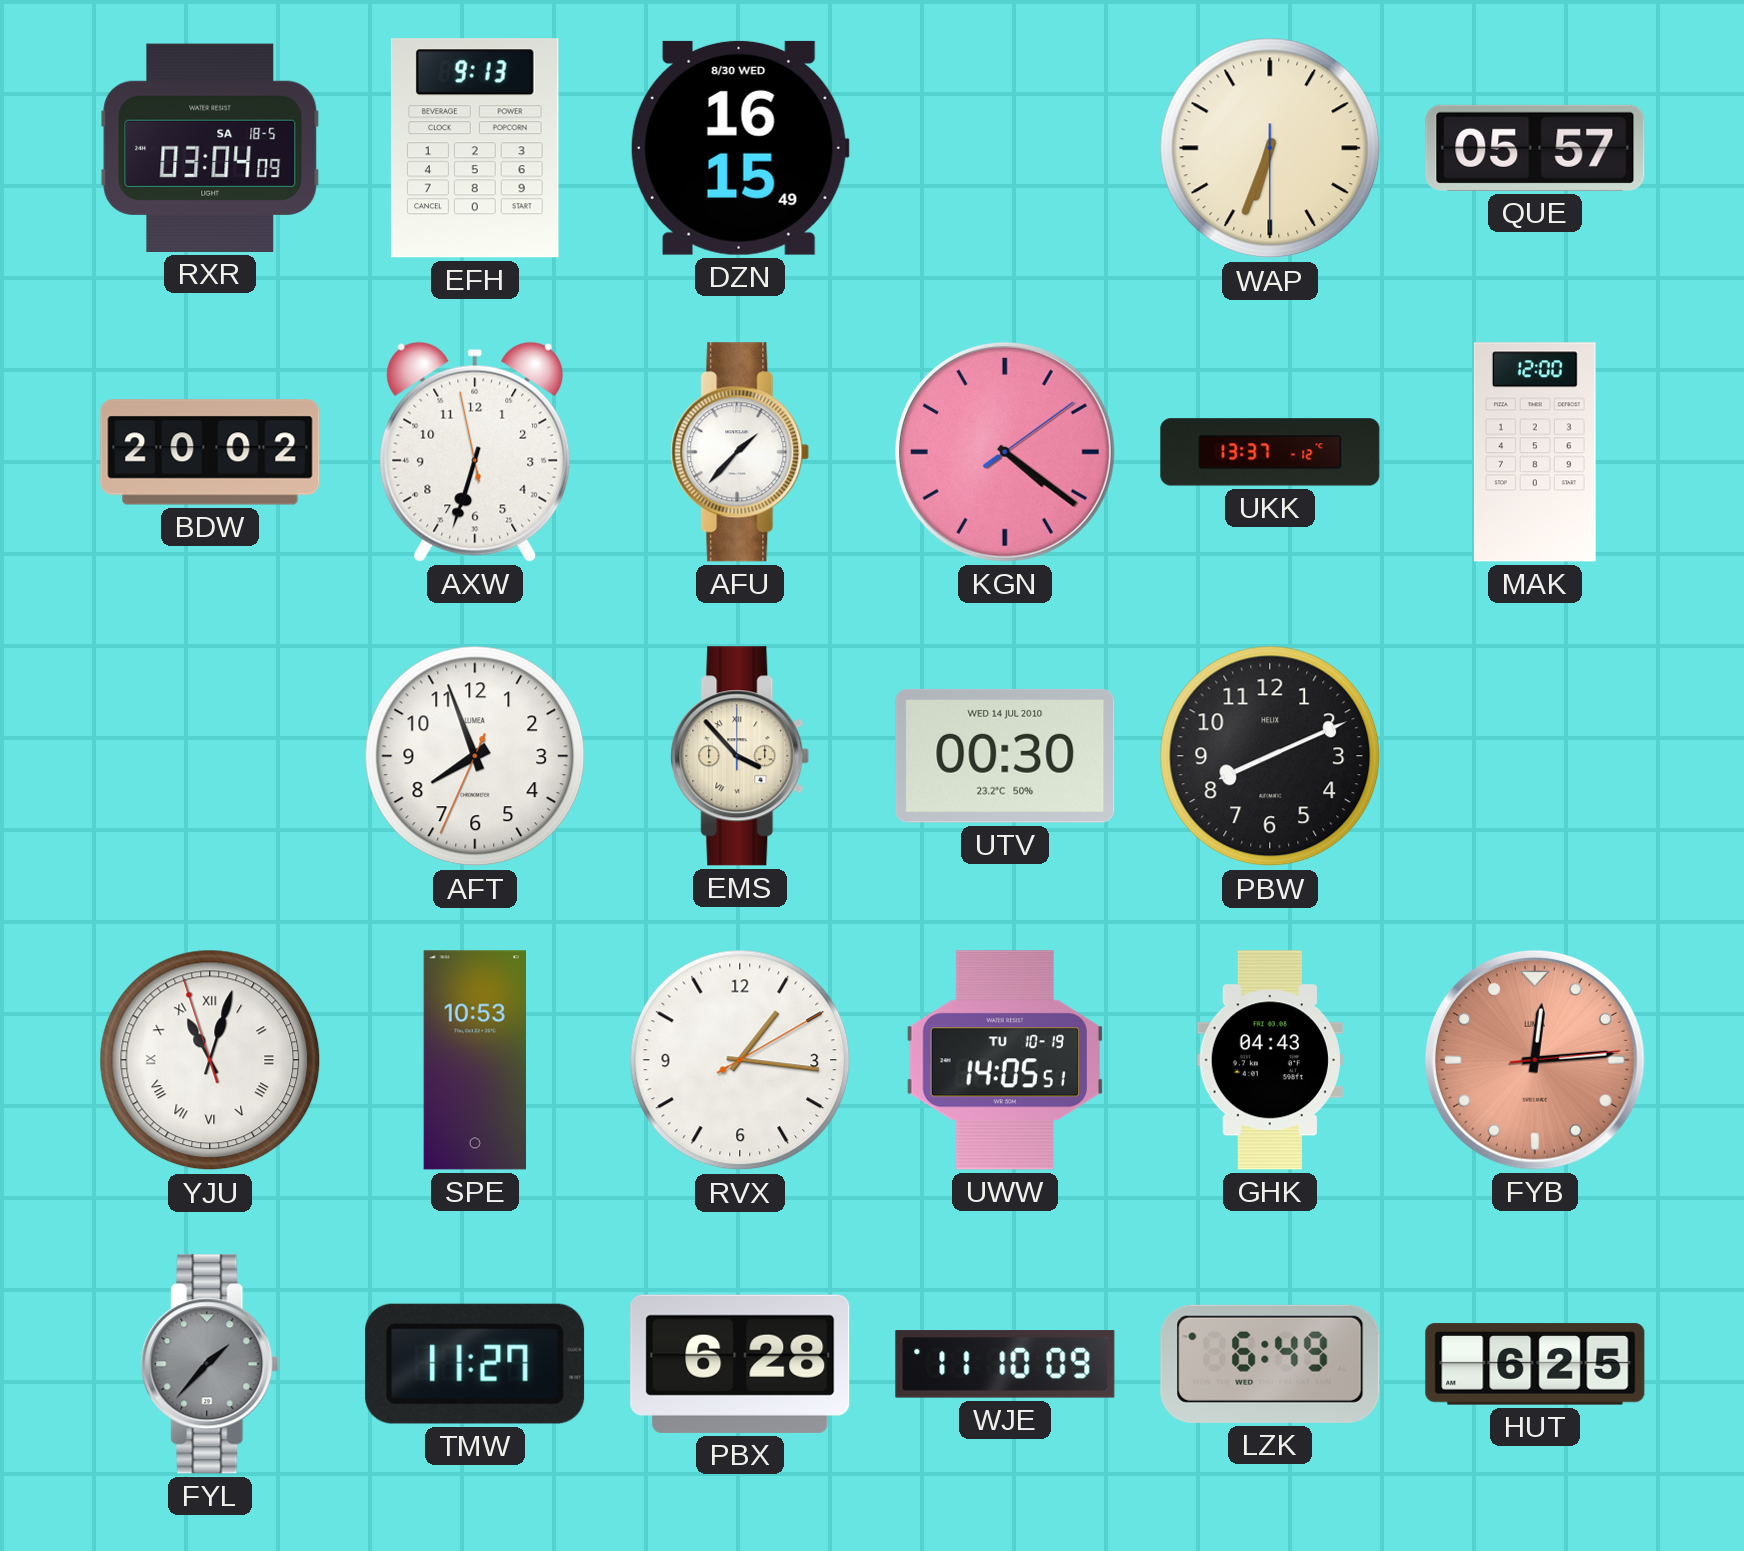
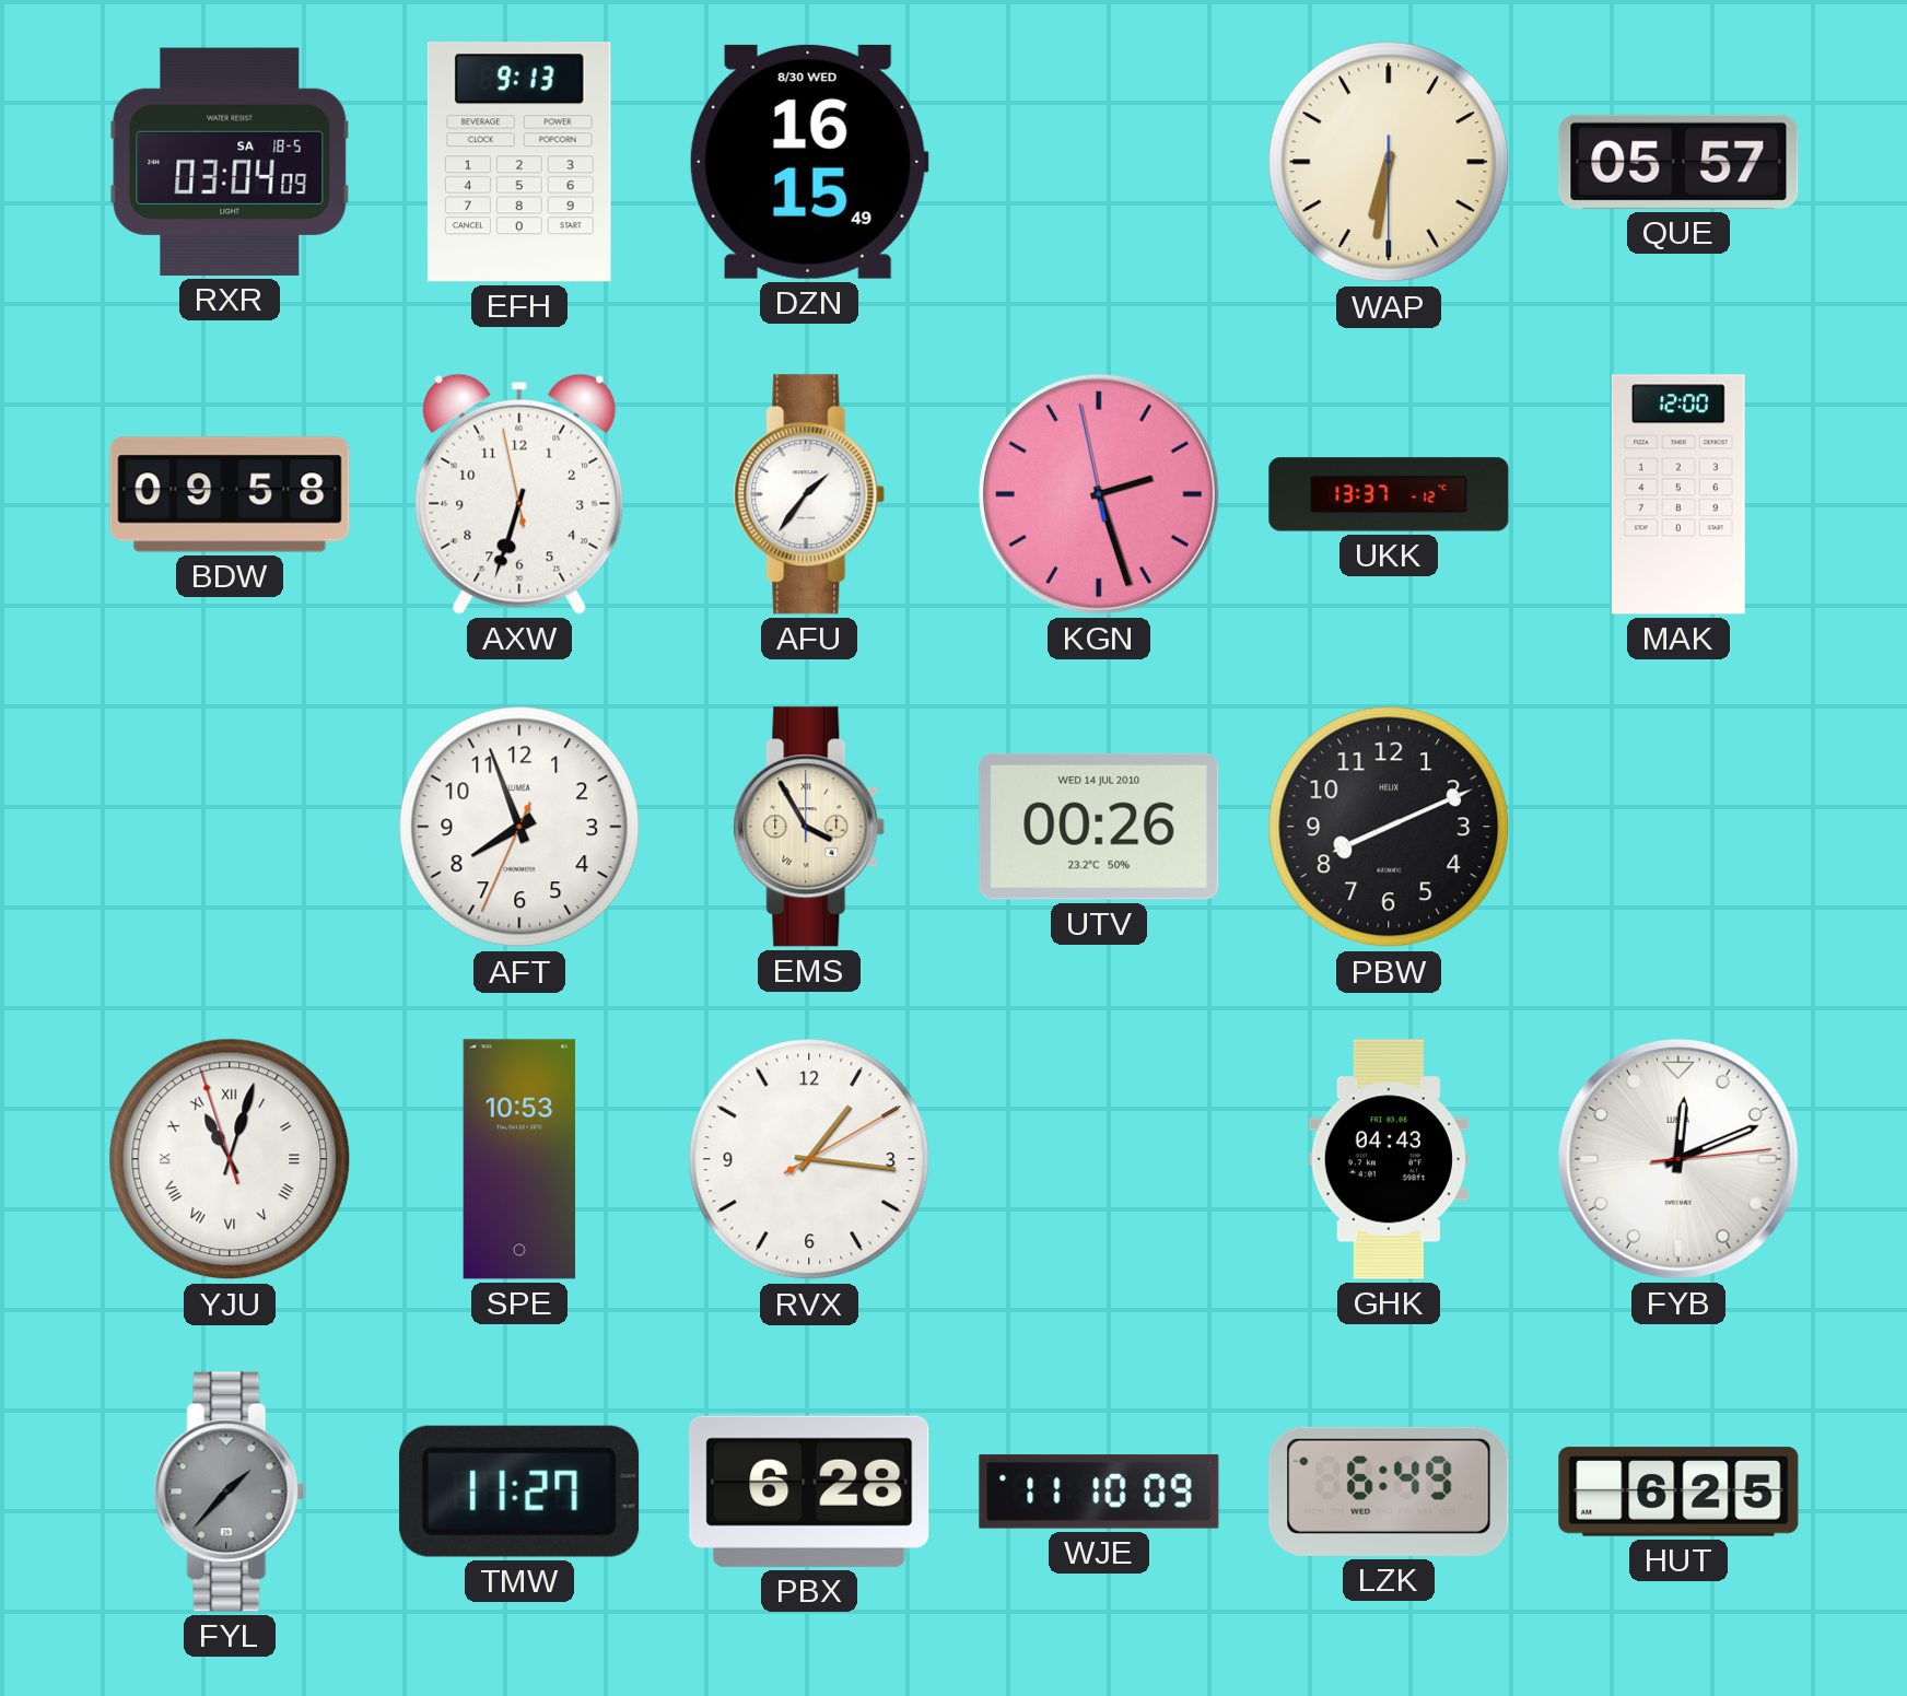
WAP: 6:33 -> 6:31 (1389, 162)
BDW: 20:02 -> 09:58 (230, 494)
AFU: 1:37 -> 1:36 (809, 494)
KGN: 4:21 -> 2:26 (1099, 494)
EMS: 3:53 -> 3:55 (809, 827)
UTV: 00:30 -> 00:26 (1099, 827)
UWW: 14:05 -> none (1004, 1060)
FYB: 12:14 -> 12:11 (1678, 1159)
FYB dial: salmon -> white (1678, 1159)
